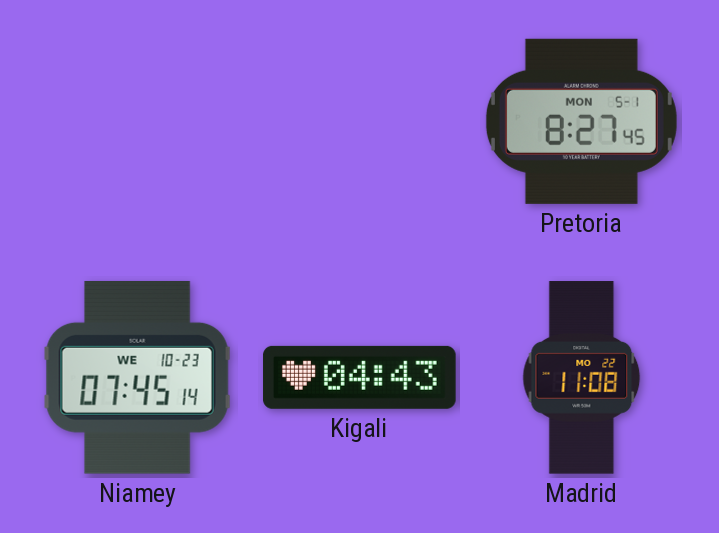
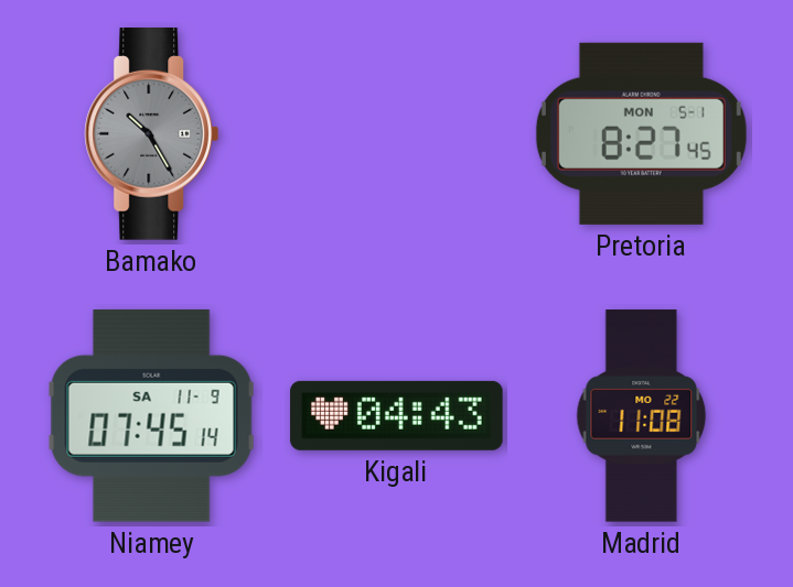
Bamako: none -> 10:25 (152, 134)
Niamey date: WE 10-23 -> SA 11-9 (151, 415)
